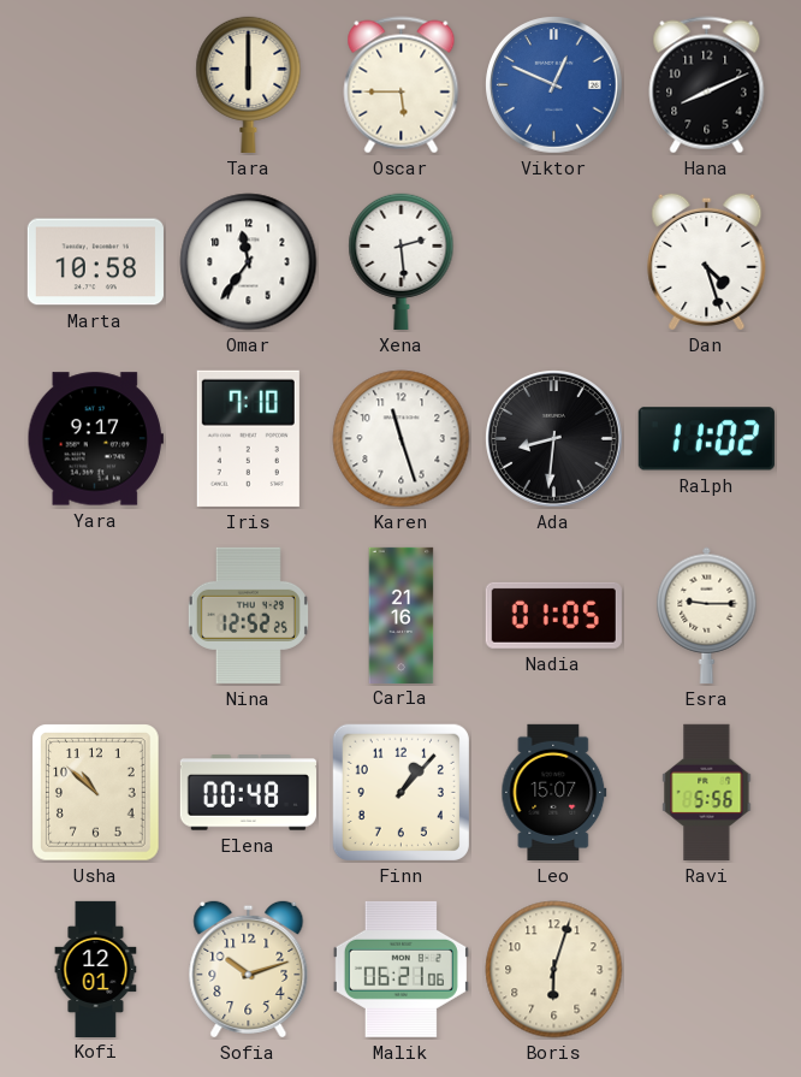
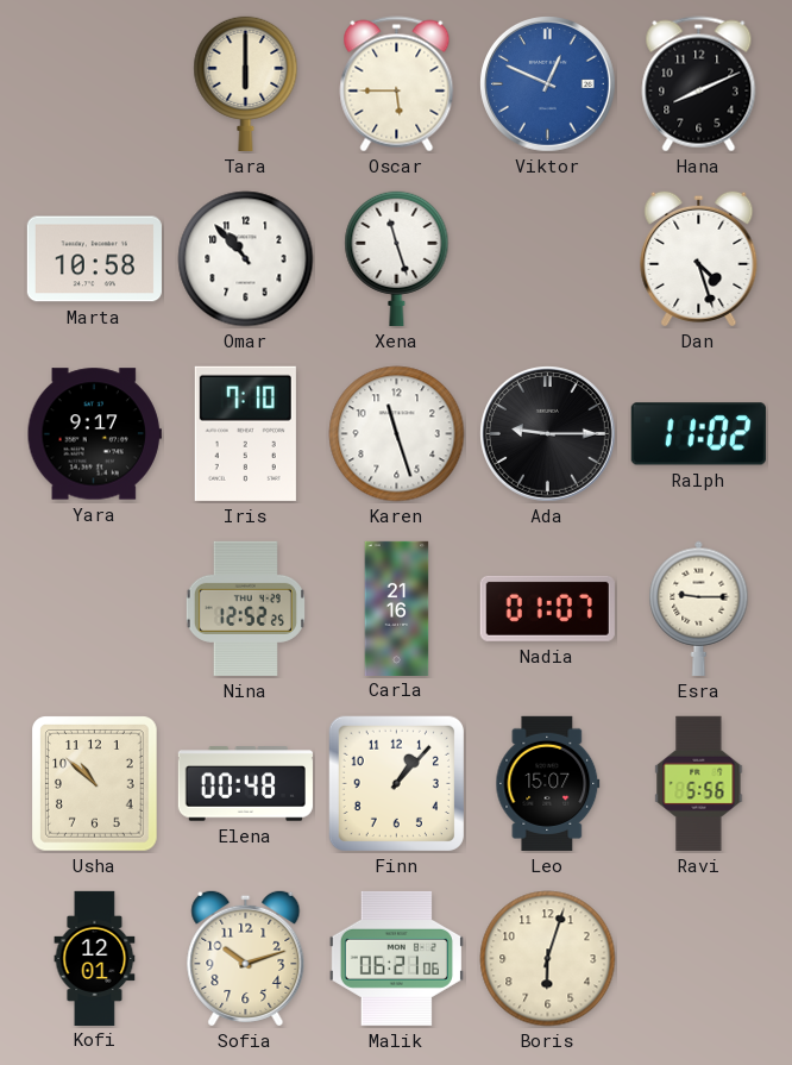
Omar: 11:36 -> 10:53 (246, 259)
Xena: 2:29 -> 11:27 (397, 258)
Ada: 8:31 -> 9:15 (548, 434)
Nadia: 01:05 -> 01:07 (547, 608)
